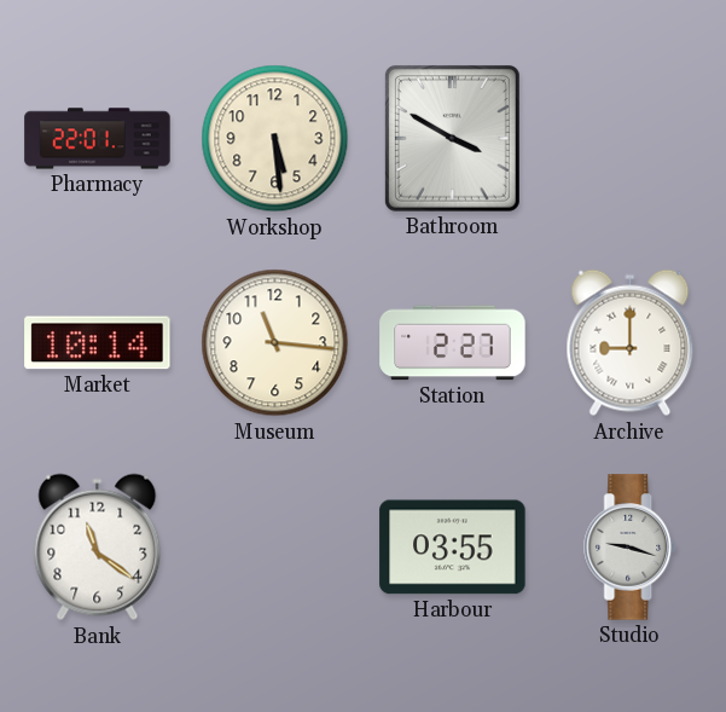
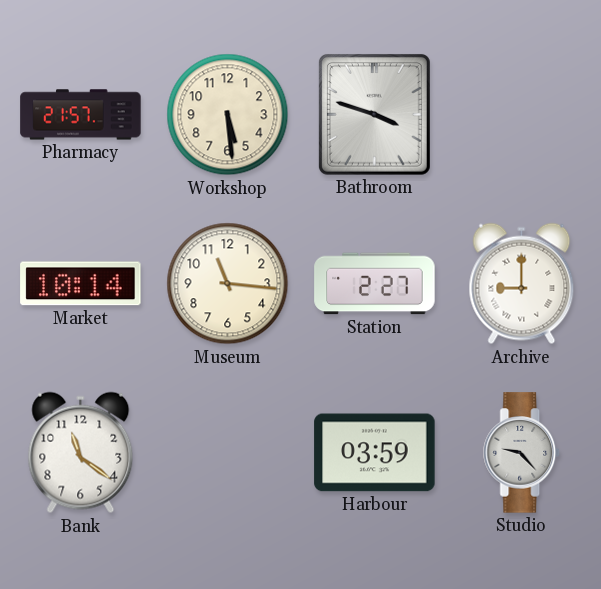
Pharmacy: 22:01 -> 21:57 (81, 115)
Bathroom: 3:50 -> 3:48 (374, 114)
Harbour: 03:55 -> 03:59 (375, 453)
Studio: 9:18 -> 9:23 (522, 453)
